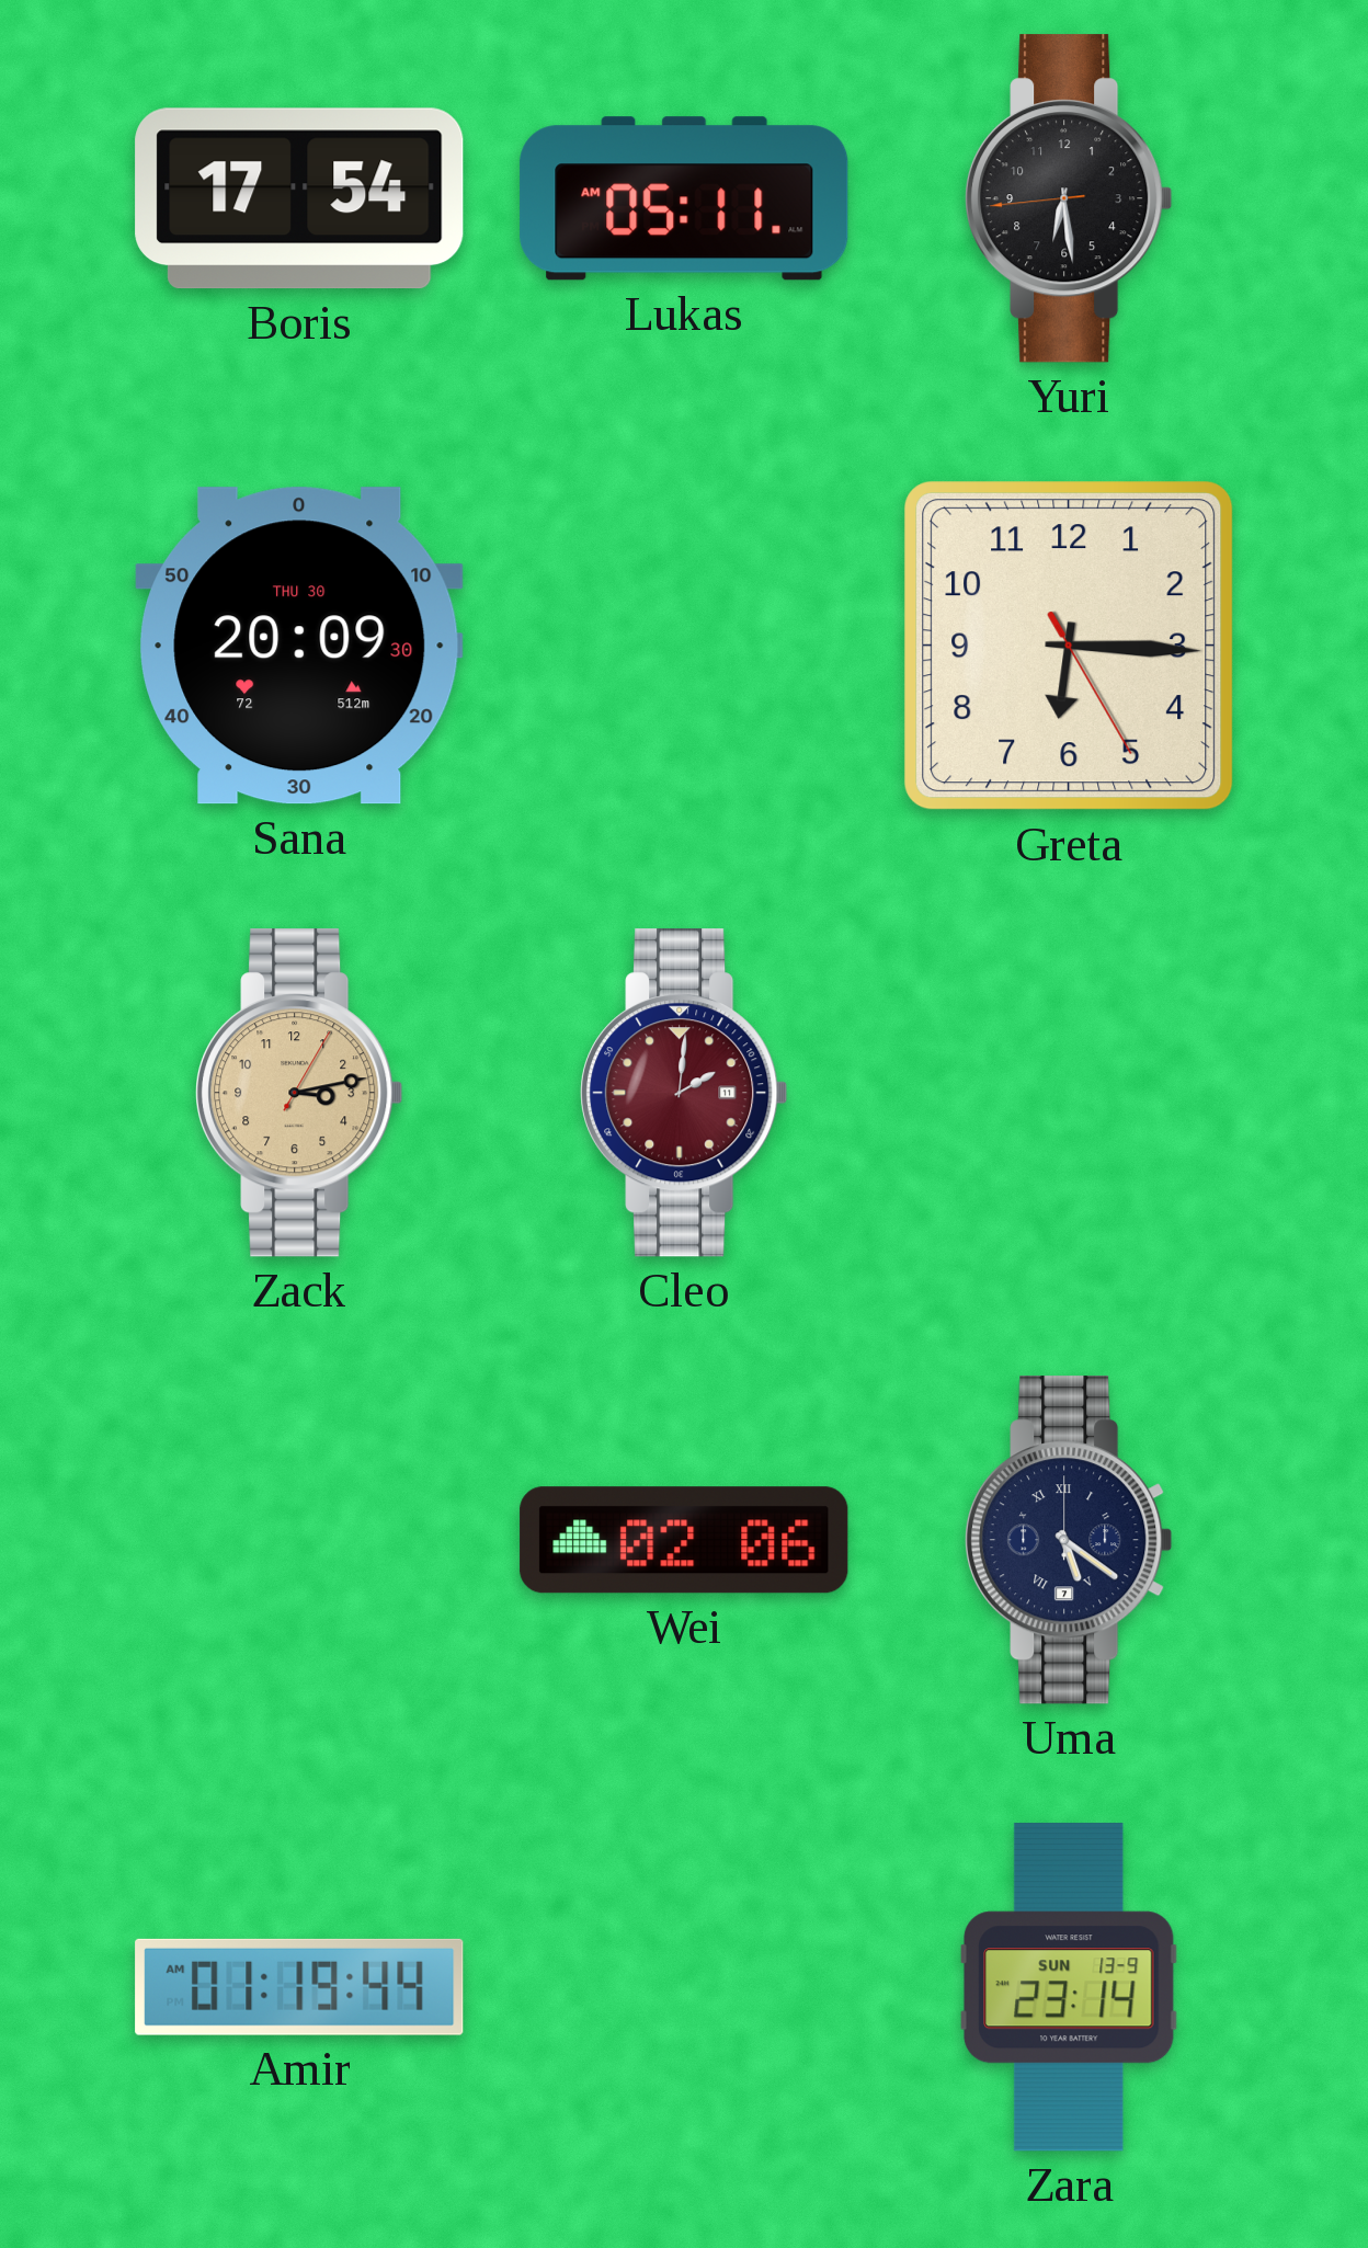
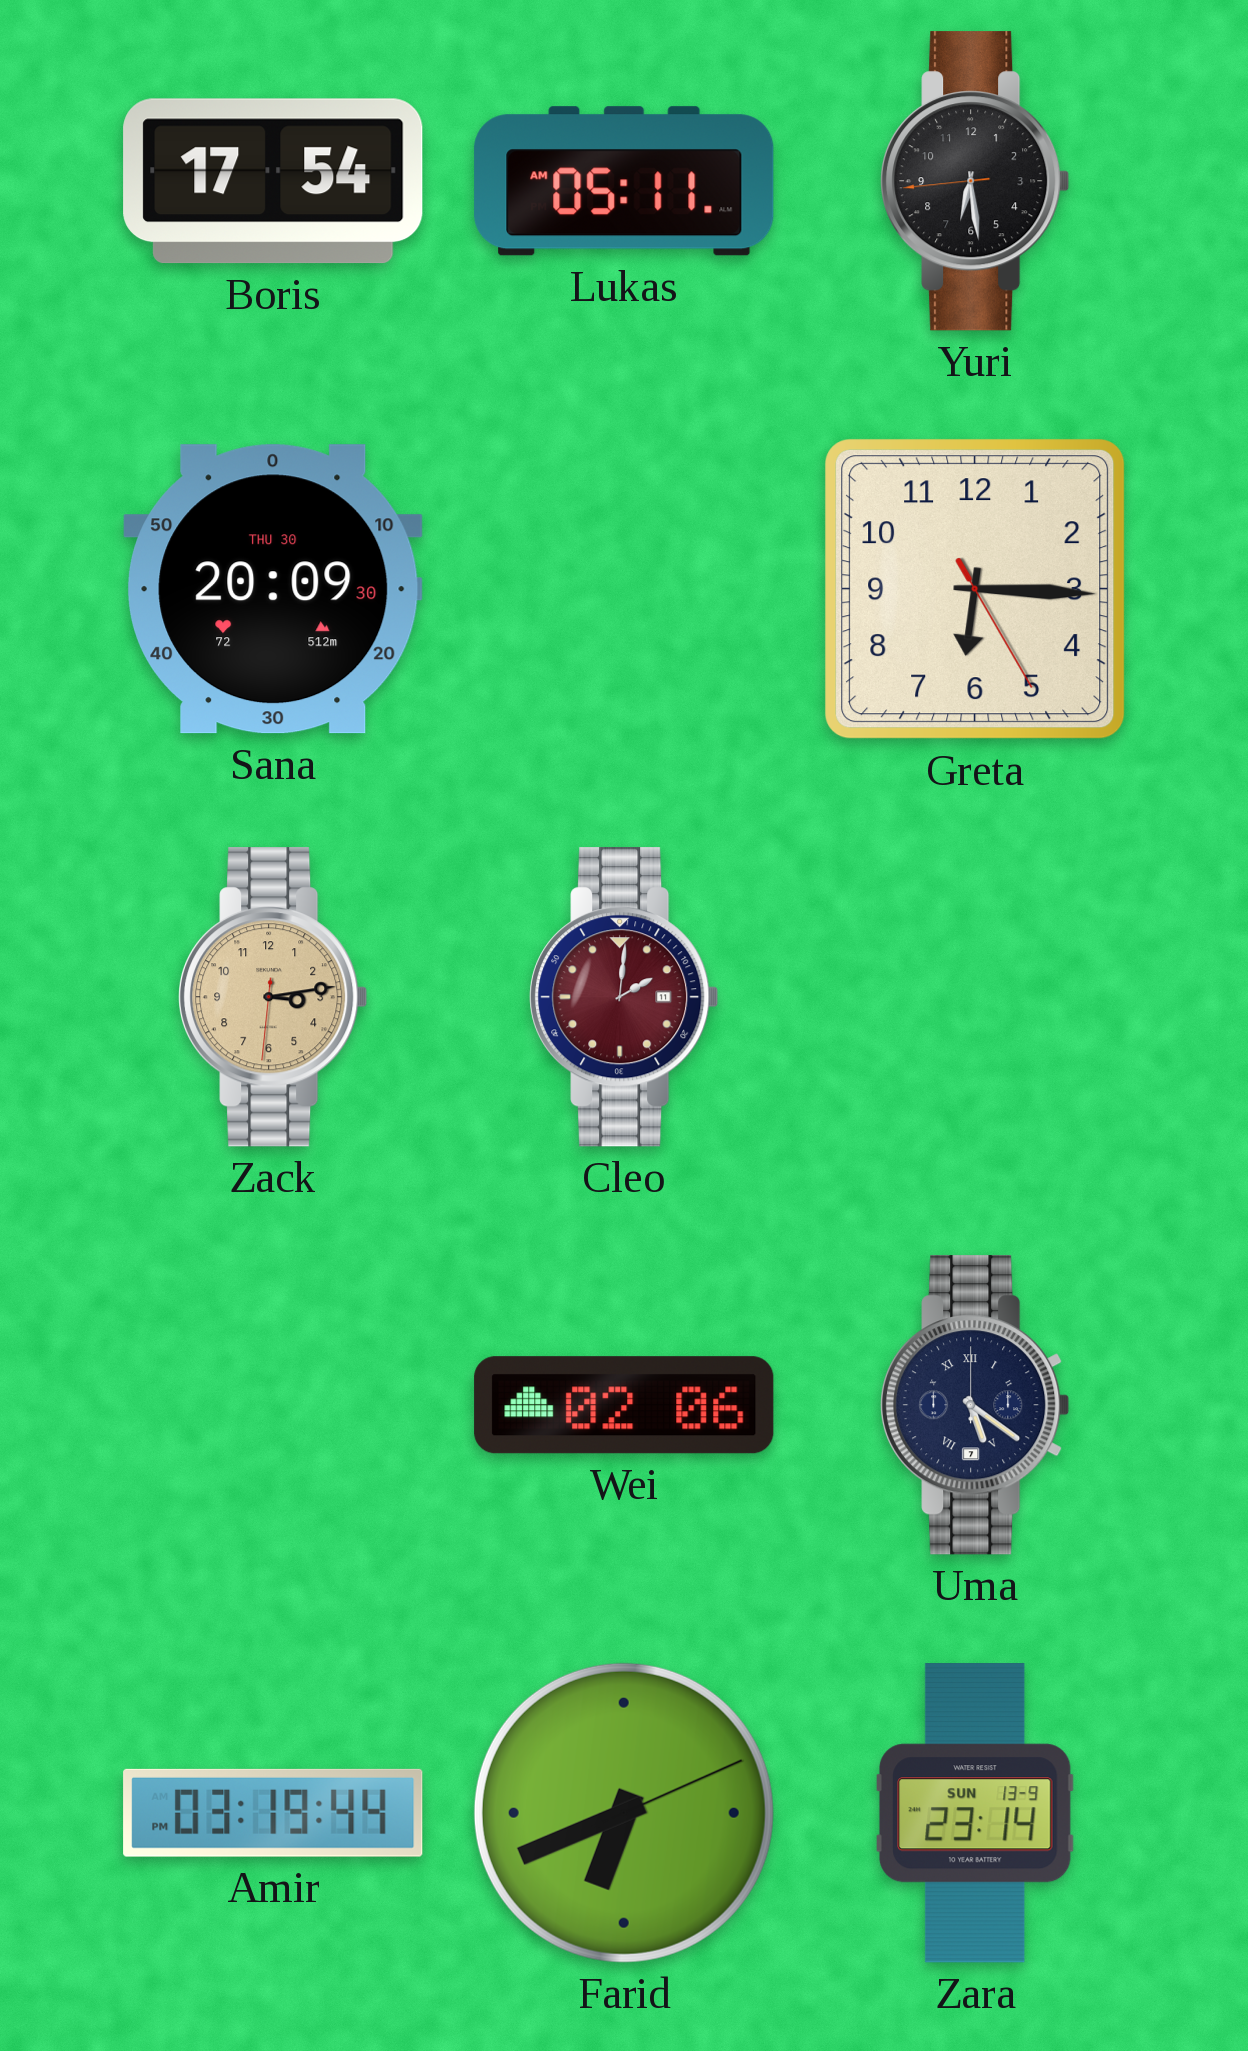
Zack: 3:13:05 -> 3:13:31 (273, 997)
Amir: 01:19 -> 03:19 (273, 1813)
Farid: none -> 6:41 (624, 1813)
